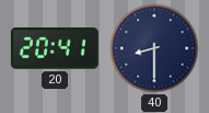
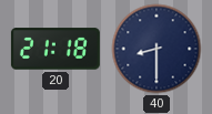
20: 20:41 -> 21:18 (55, 49)
